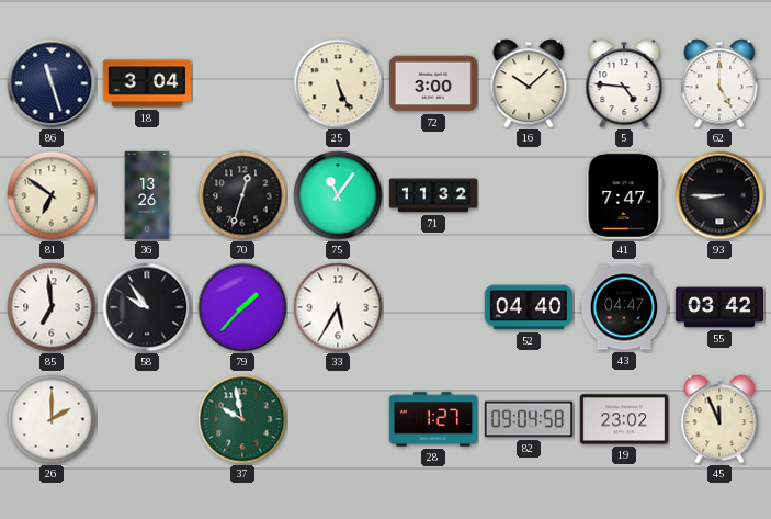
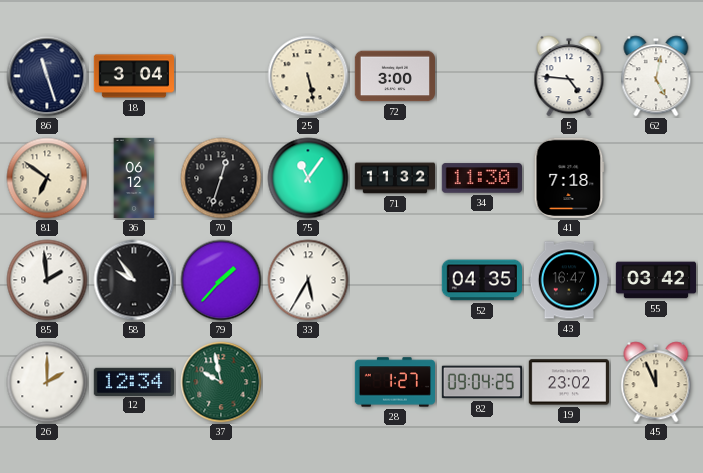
25: 5:26 -> 5:28 (308, 76)
16: 10:08 -> none (529, 83)
62: 5:00 -> 5:02 (656, 76)
36: 13:26 -> 06:12 (134, 178)
34: none -> 11:30 (481, 178)
41: 7:47 -> 7:18 (569, 178)
93: 8:45 -> none (719, 195)
85: 6:59 -> 1:59 (47, 280)
52: 04:40 -> 04:35 (481, 280)
43: 04:47 -> 16:47 (568, 280)
12: none -> 12:34 (133, 381)
82: 09:04:58 -> 09:04:25 (481, 382)
